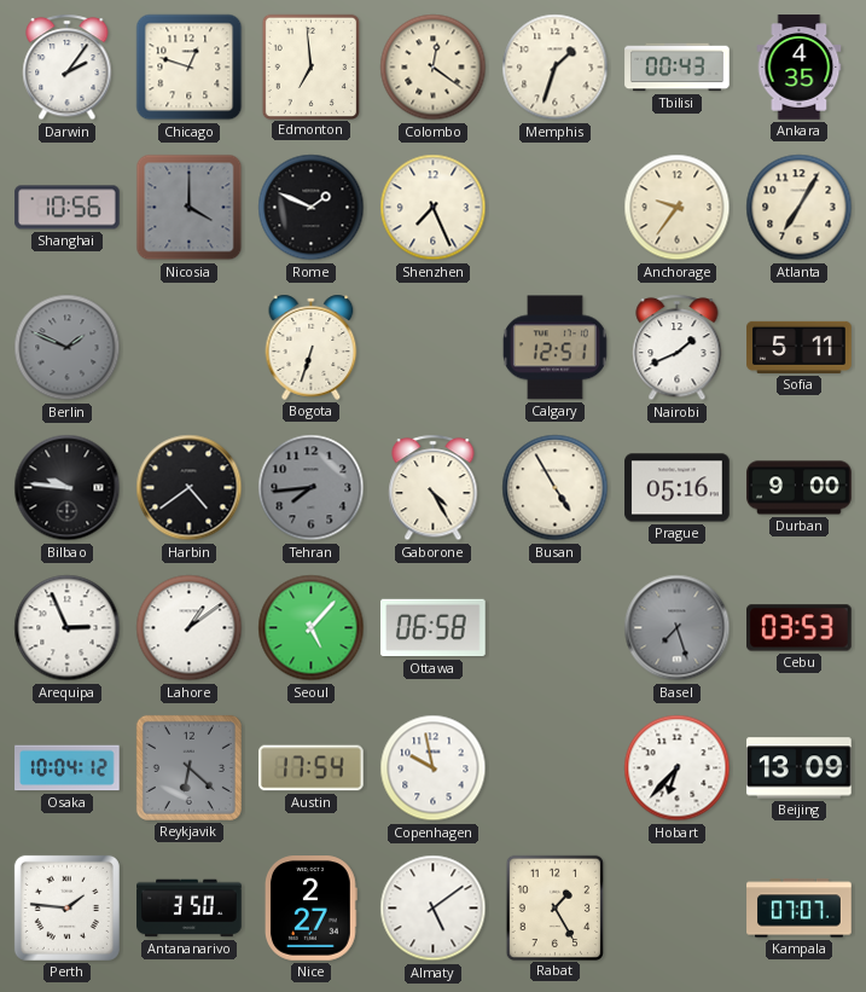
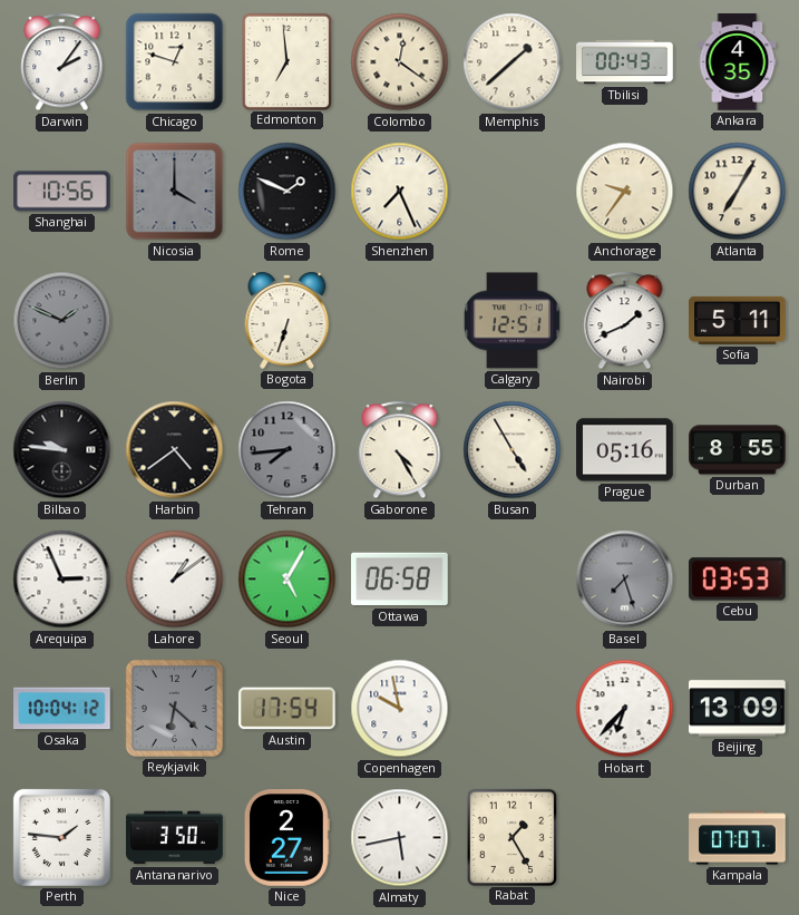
Memphis: 1:33 -> 1:38 (513, 62)
Durban: 9:00 -> 8:55 (738, 450)
Seoul: 5:07 -> 5:05 (288, 580)
Almaty: 5:09 -> 5:43 (400, 838)
